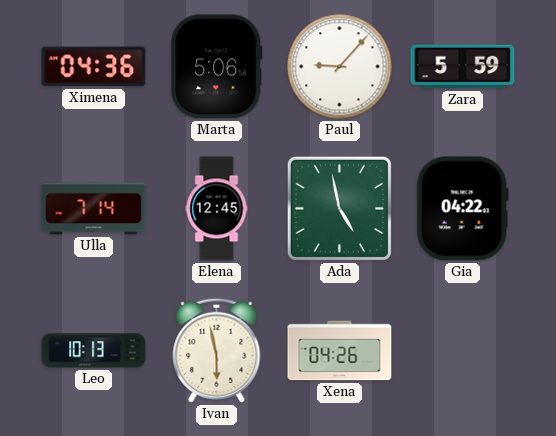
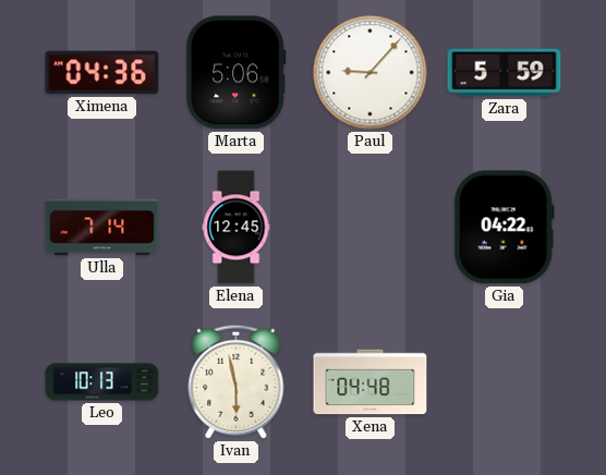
Ada: 4:58 -> none (339, 208)
Xena: 04:26 -> 04:48 (371, 382)
